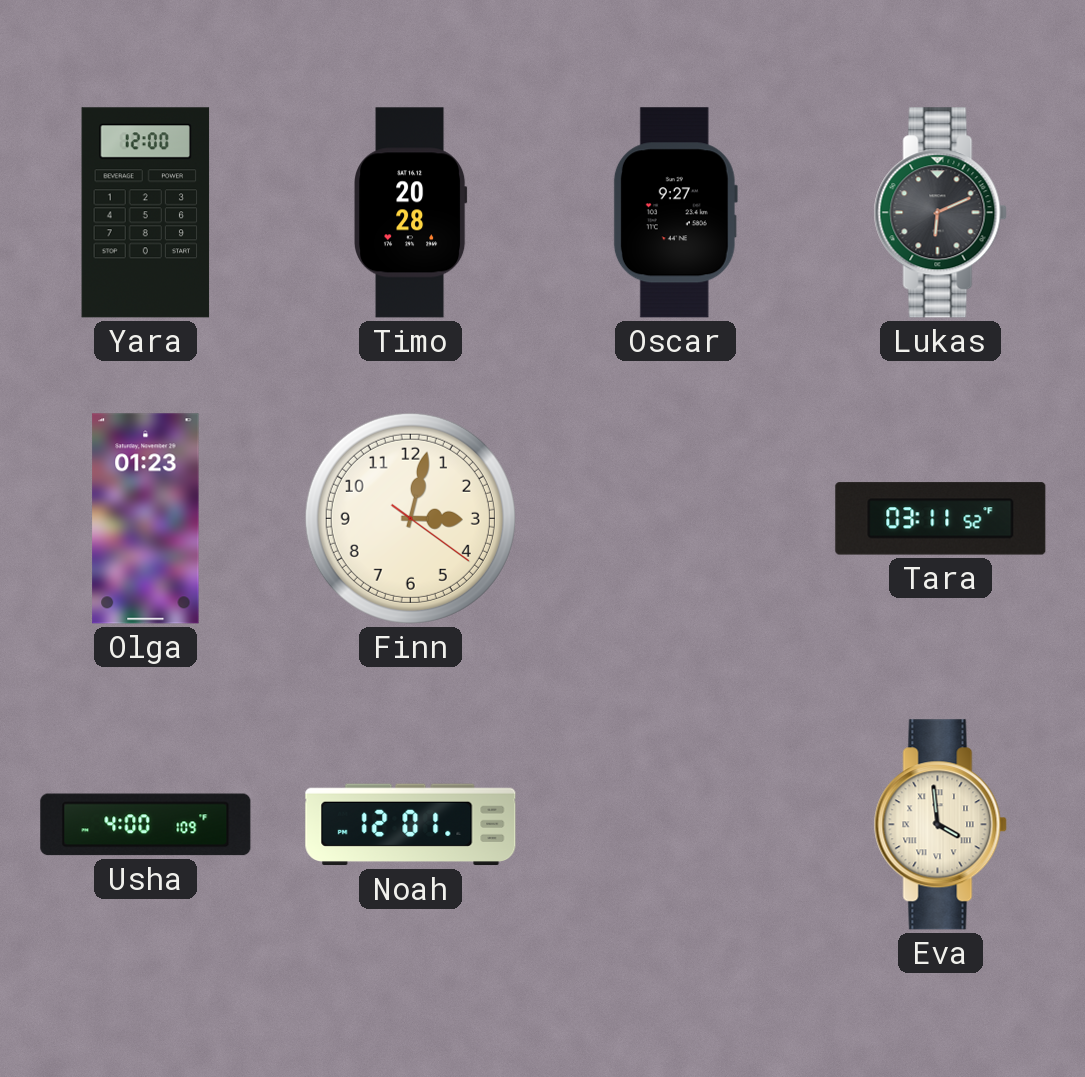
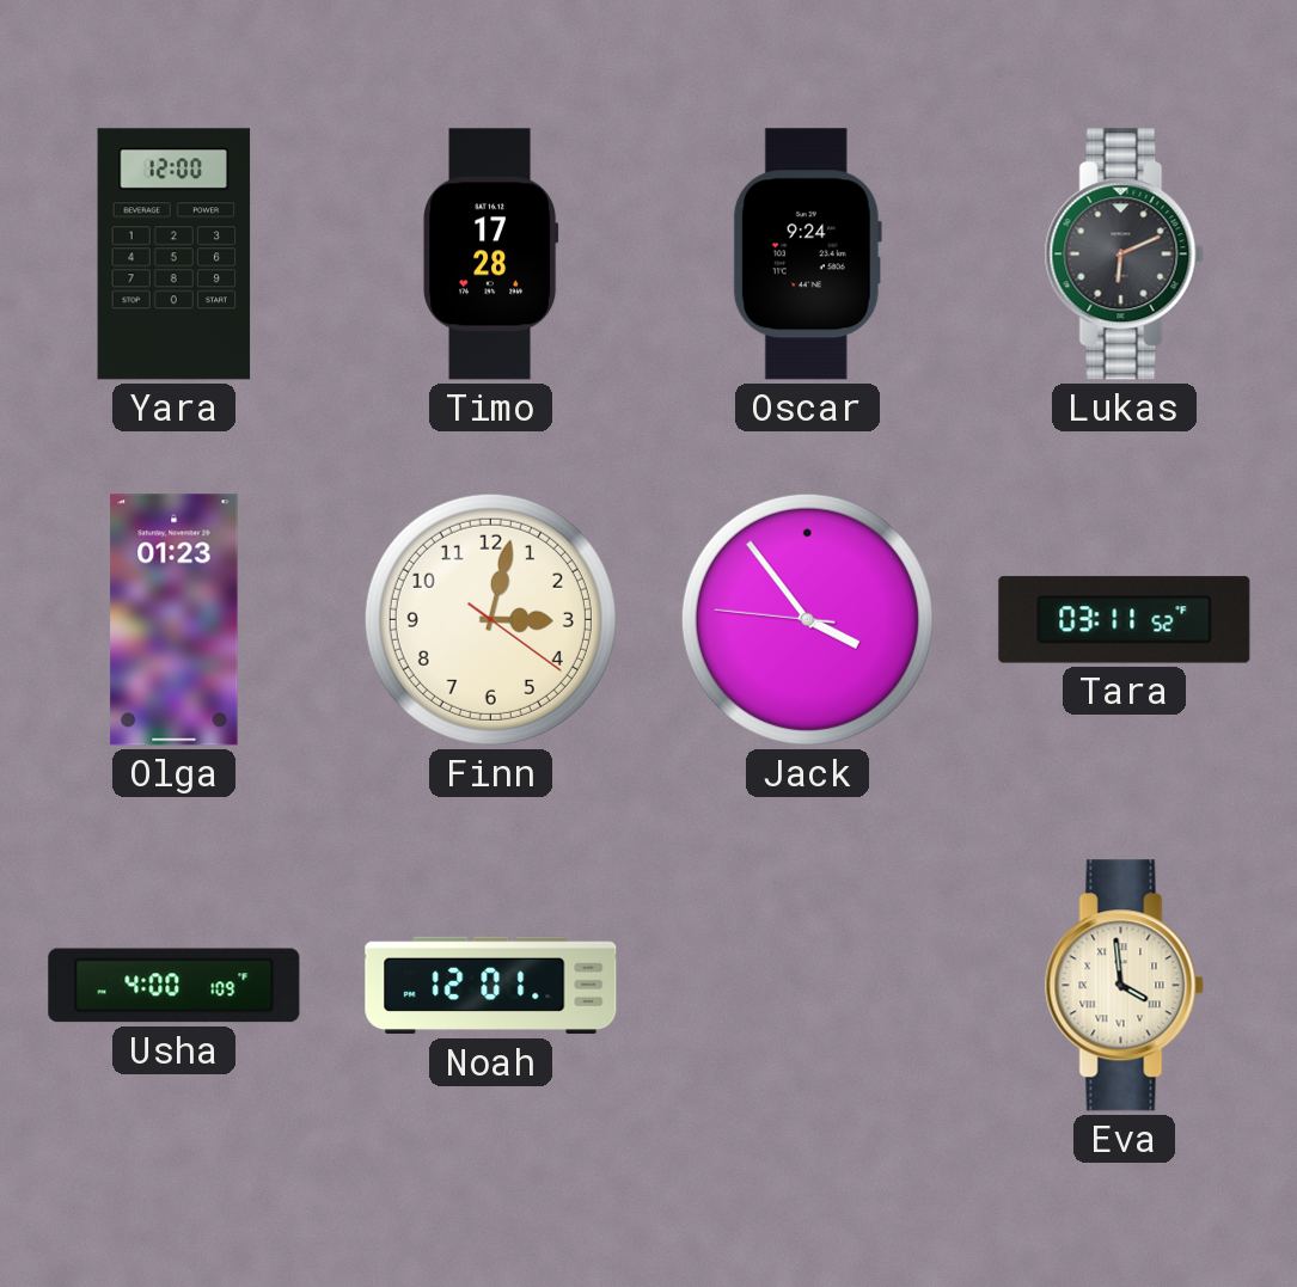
Timo: 20:28 -> 17:28 (491, 255)
Oscar: 9:27 -> 9:24 (807, 255)
Jack: none -> 3:53 (807, 619)
